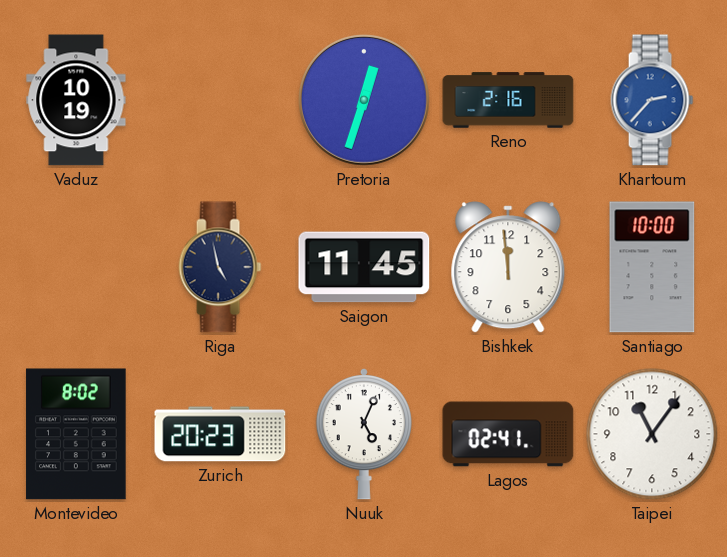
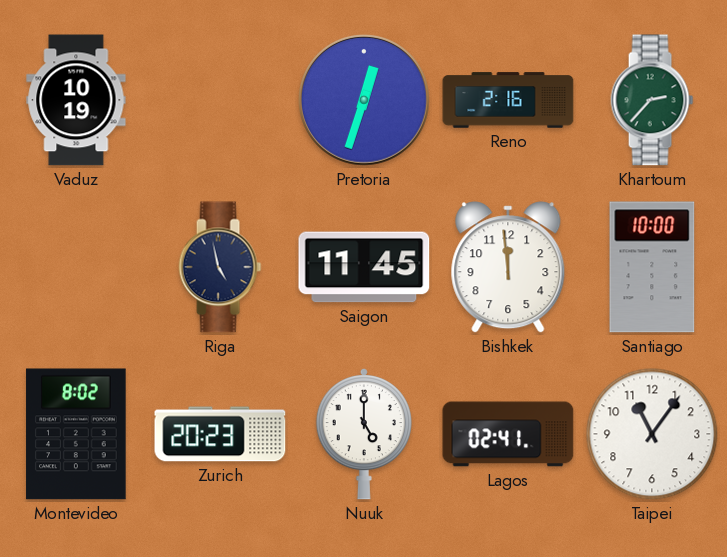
Khartoum dial: blue -> green (652, 100)
Nuuk: 5:04 -> 5:00 (364, 434)
